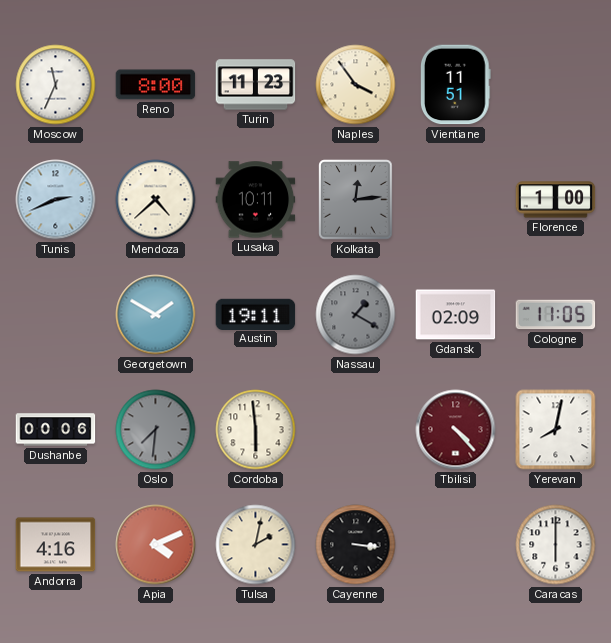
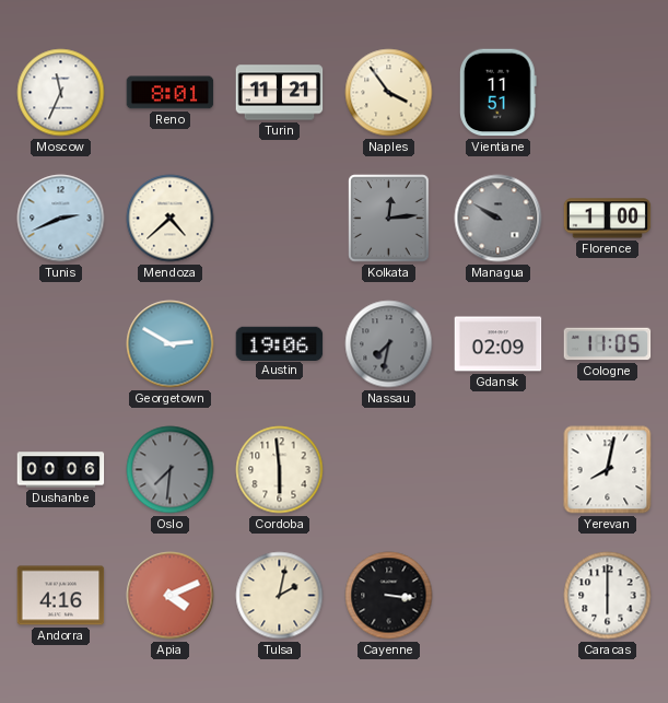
Reno: 8:00 -> 8:01 (171, 93)
Turin: 11:23 -> 11:21 (280, 93)
Lusaka: 10:11 -> none (256, 200)
Managua: none -> 9:50 (499, 219)
Georgetown: 1:50 -> 2:50 (171, 344)
Austin: 19:11 -> 19:06 (280, 343)
Nassau: 1:20 -> 7:32 (389, 344)
Tbilisi: 4:23 -> none (456, 430)
